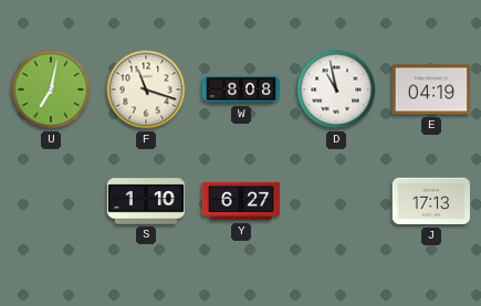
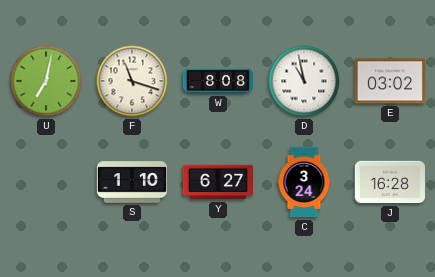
E: 04:19 -> 03:02 (390, 81)
C: none -> 3:24 (304, 182)
J: 17:13 -> 16:28 (390, 182)
